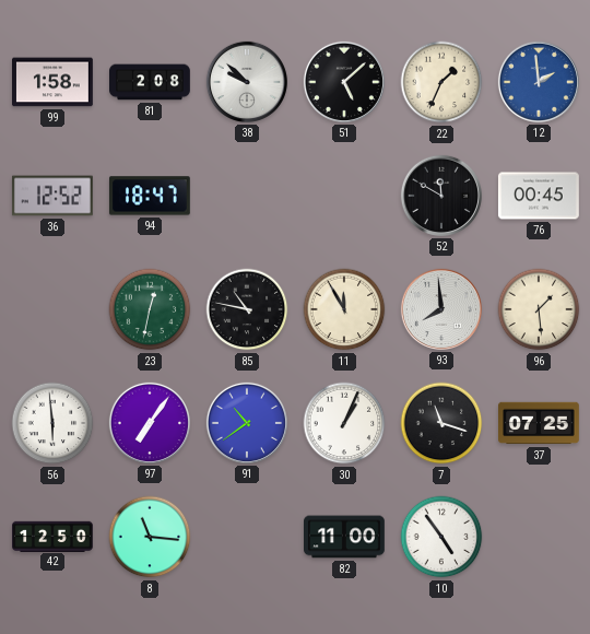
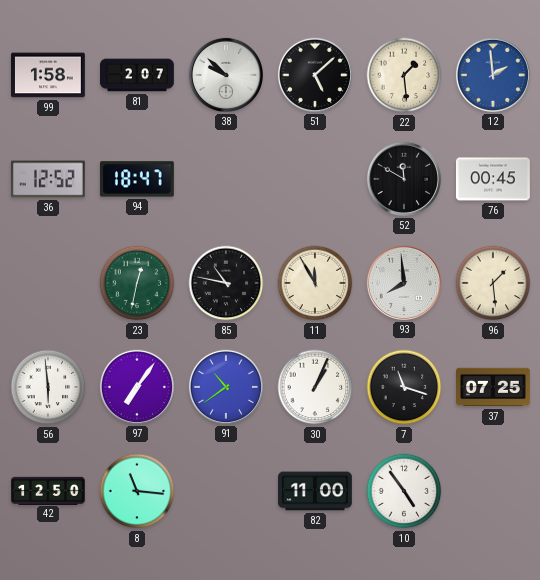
81: 2:08 -> 2:07 (138, 75)
22: 1:34 -> 1:29 (404, 75)
